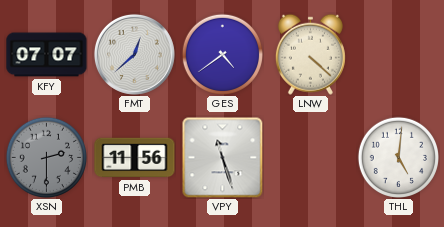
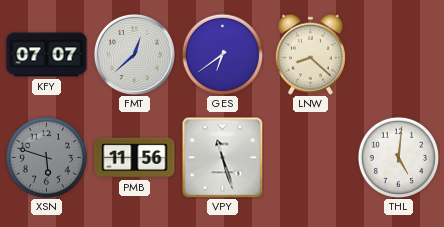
GES: 4:39 -> 6:39 (222, 54)
LNW: 4:22 -> 8:22 (310, 54)
XSN: 2:30 -> 5:48 (46, 157)
